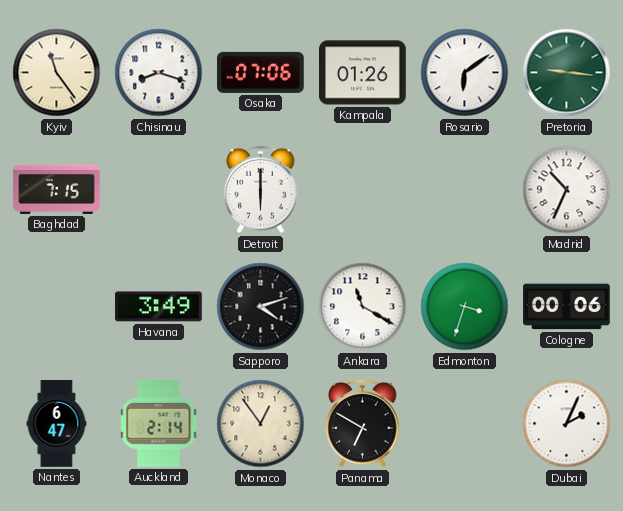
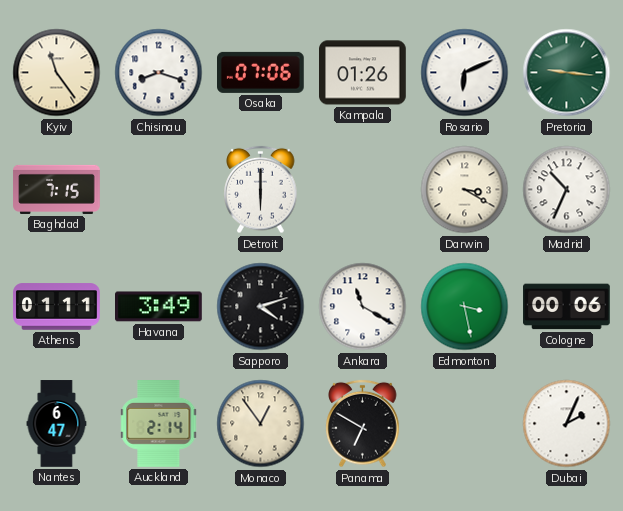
Rosario: 6:09 -> 6:11 (465, 73)
Darwin: none -> 3:20 (465, 190)
Athens: none -> 01:11 (57, 307)
Edmonton: 3:33 -> 3:28 (465, 307)
